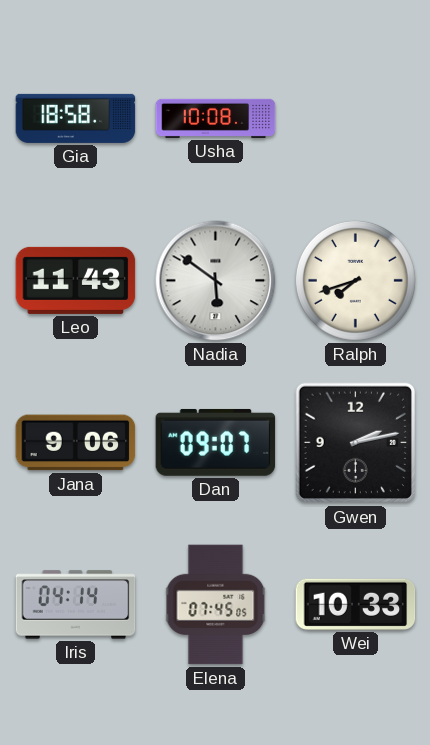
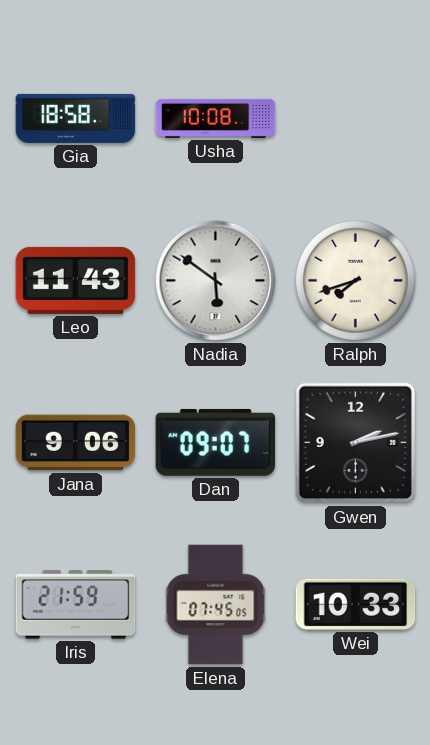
Iris: 04:14 -> 21:59 (76, 605)
